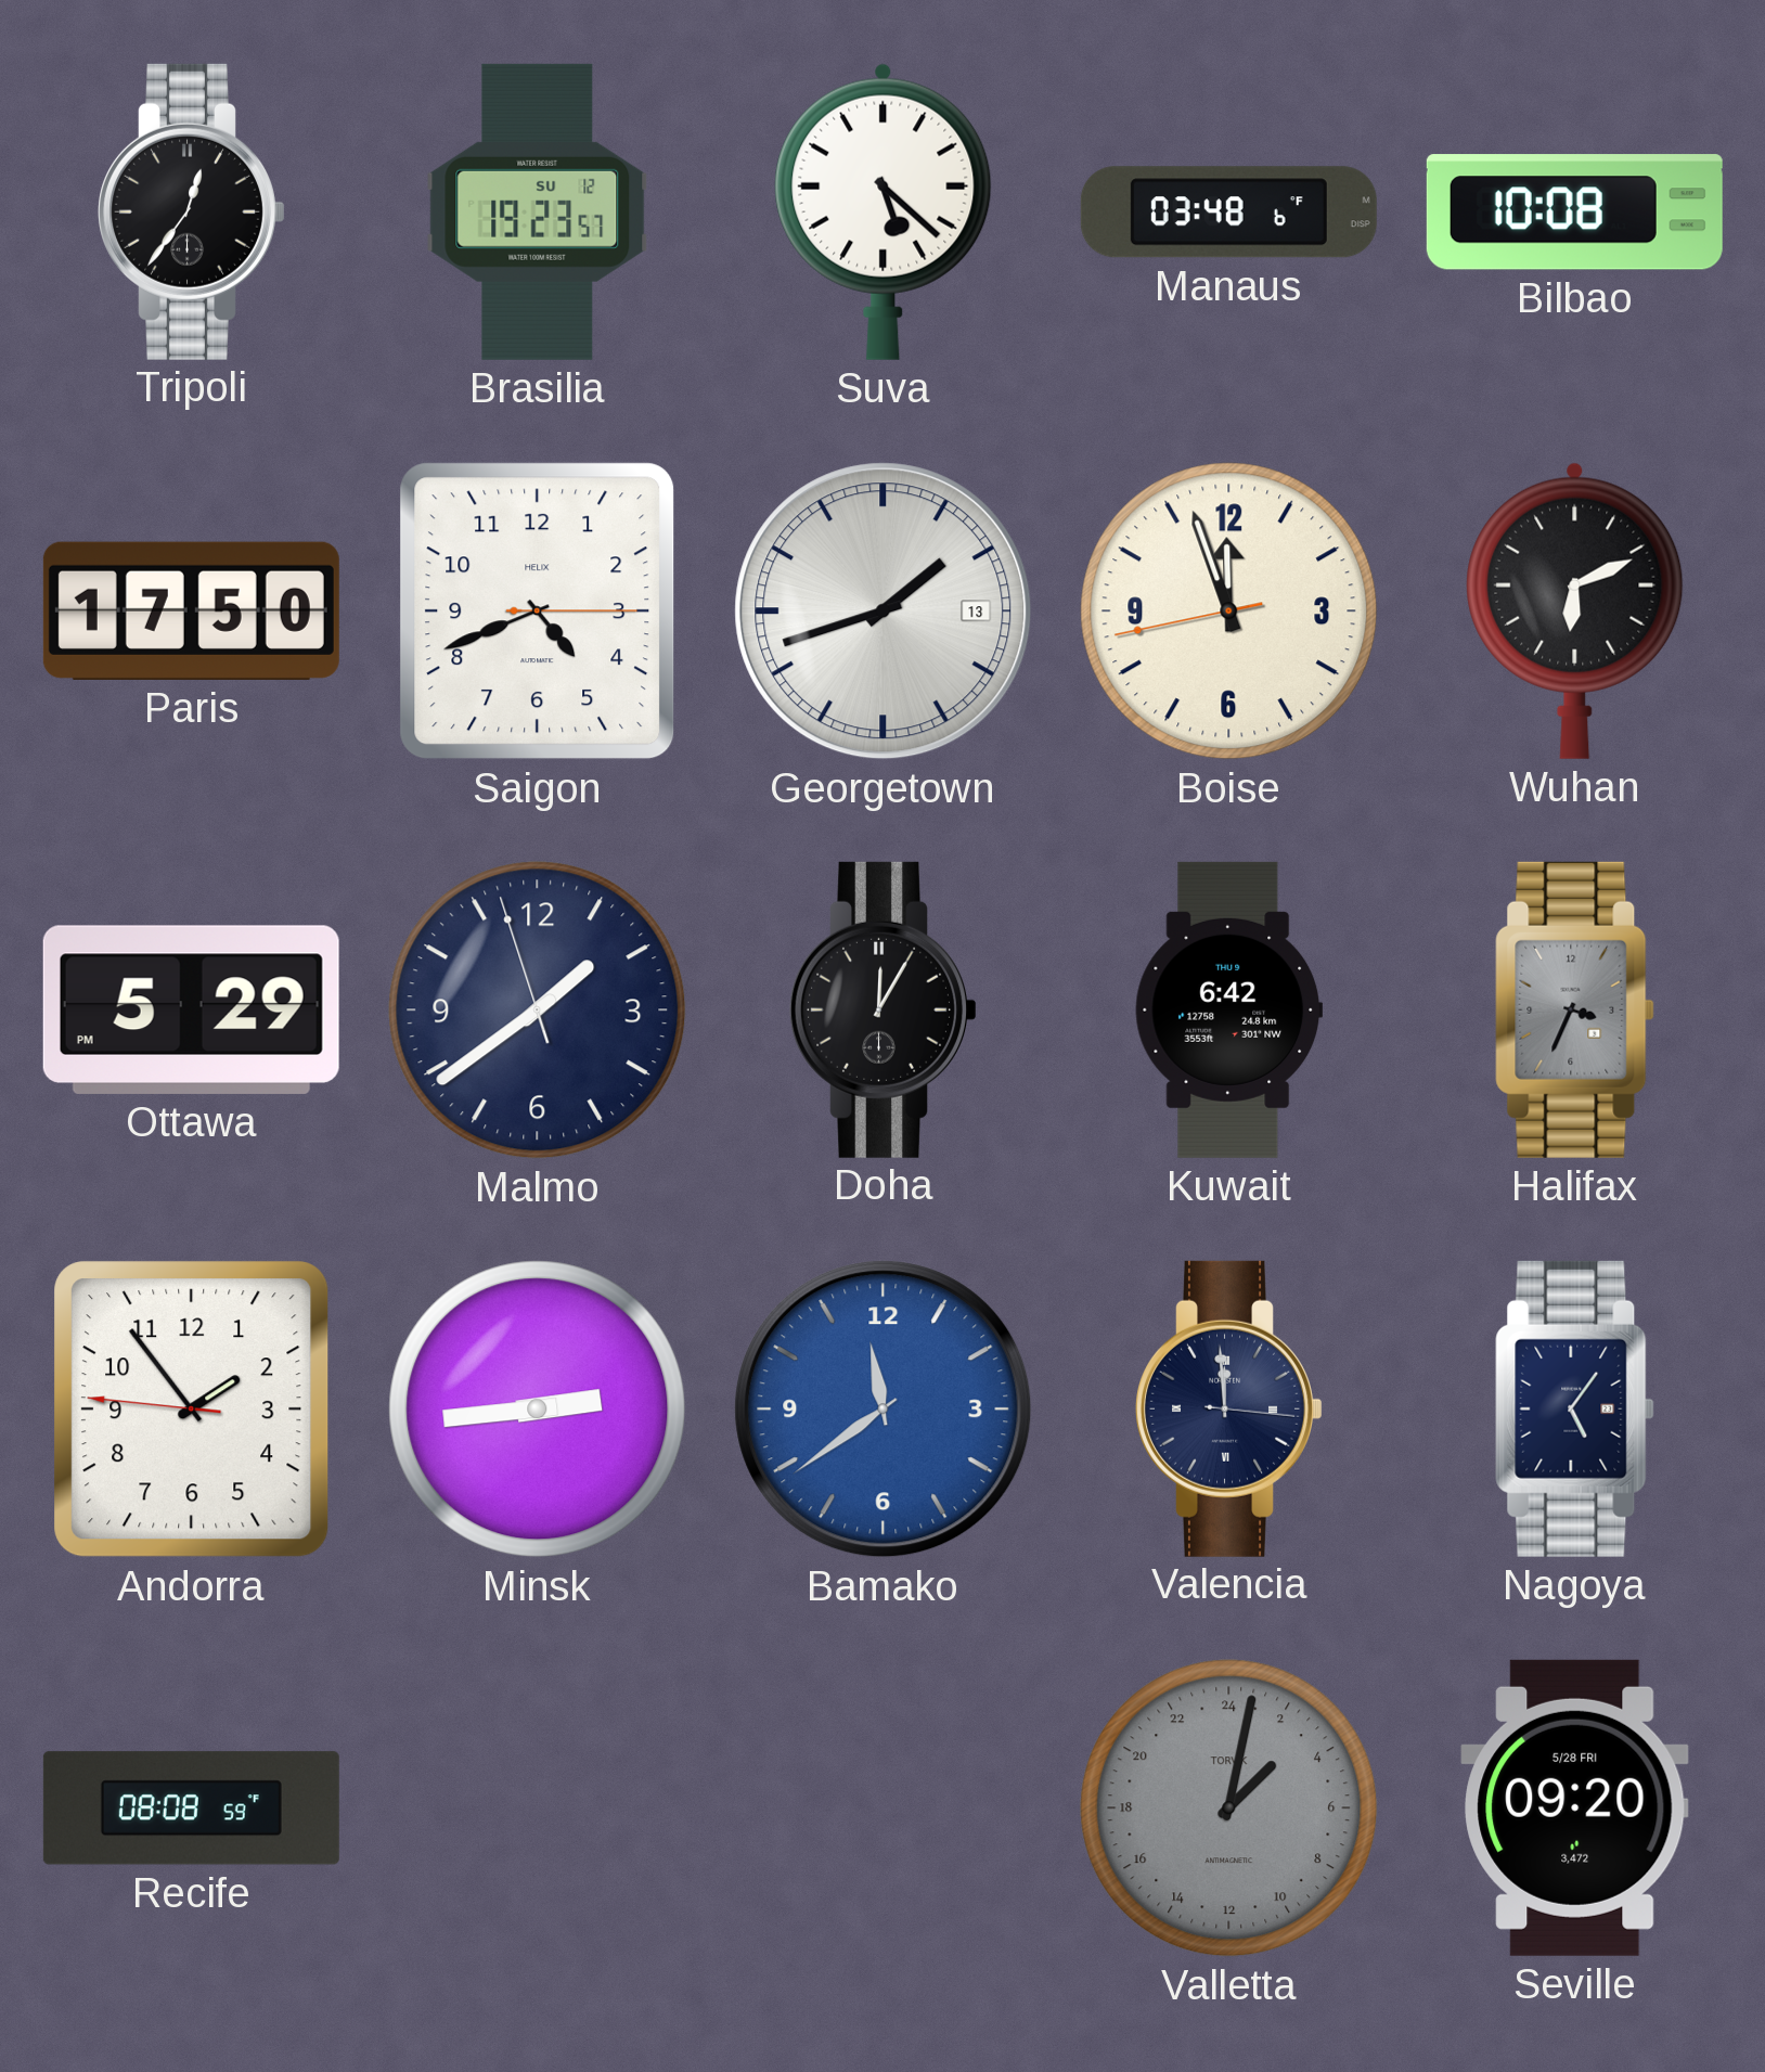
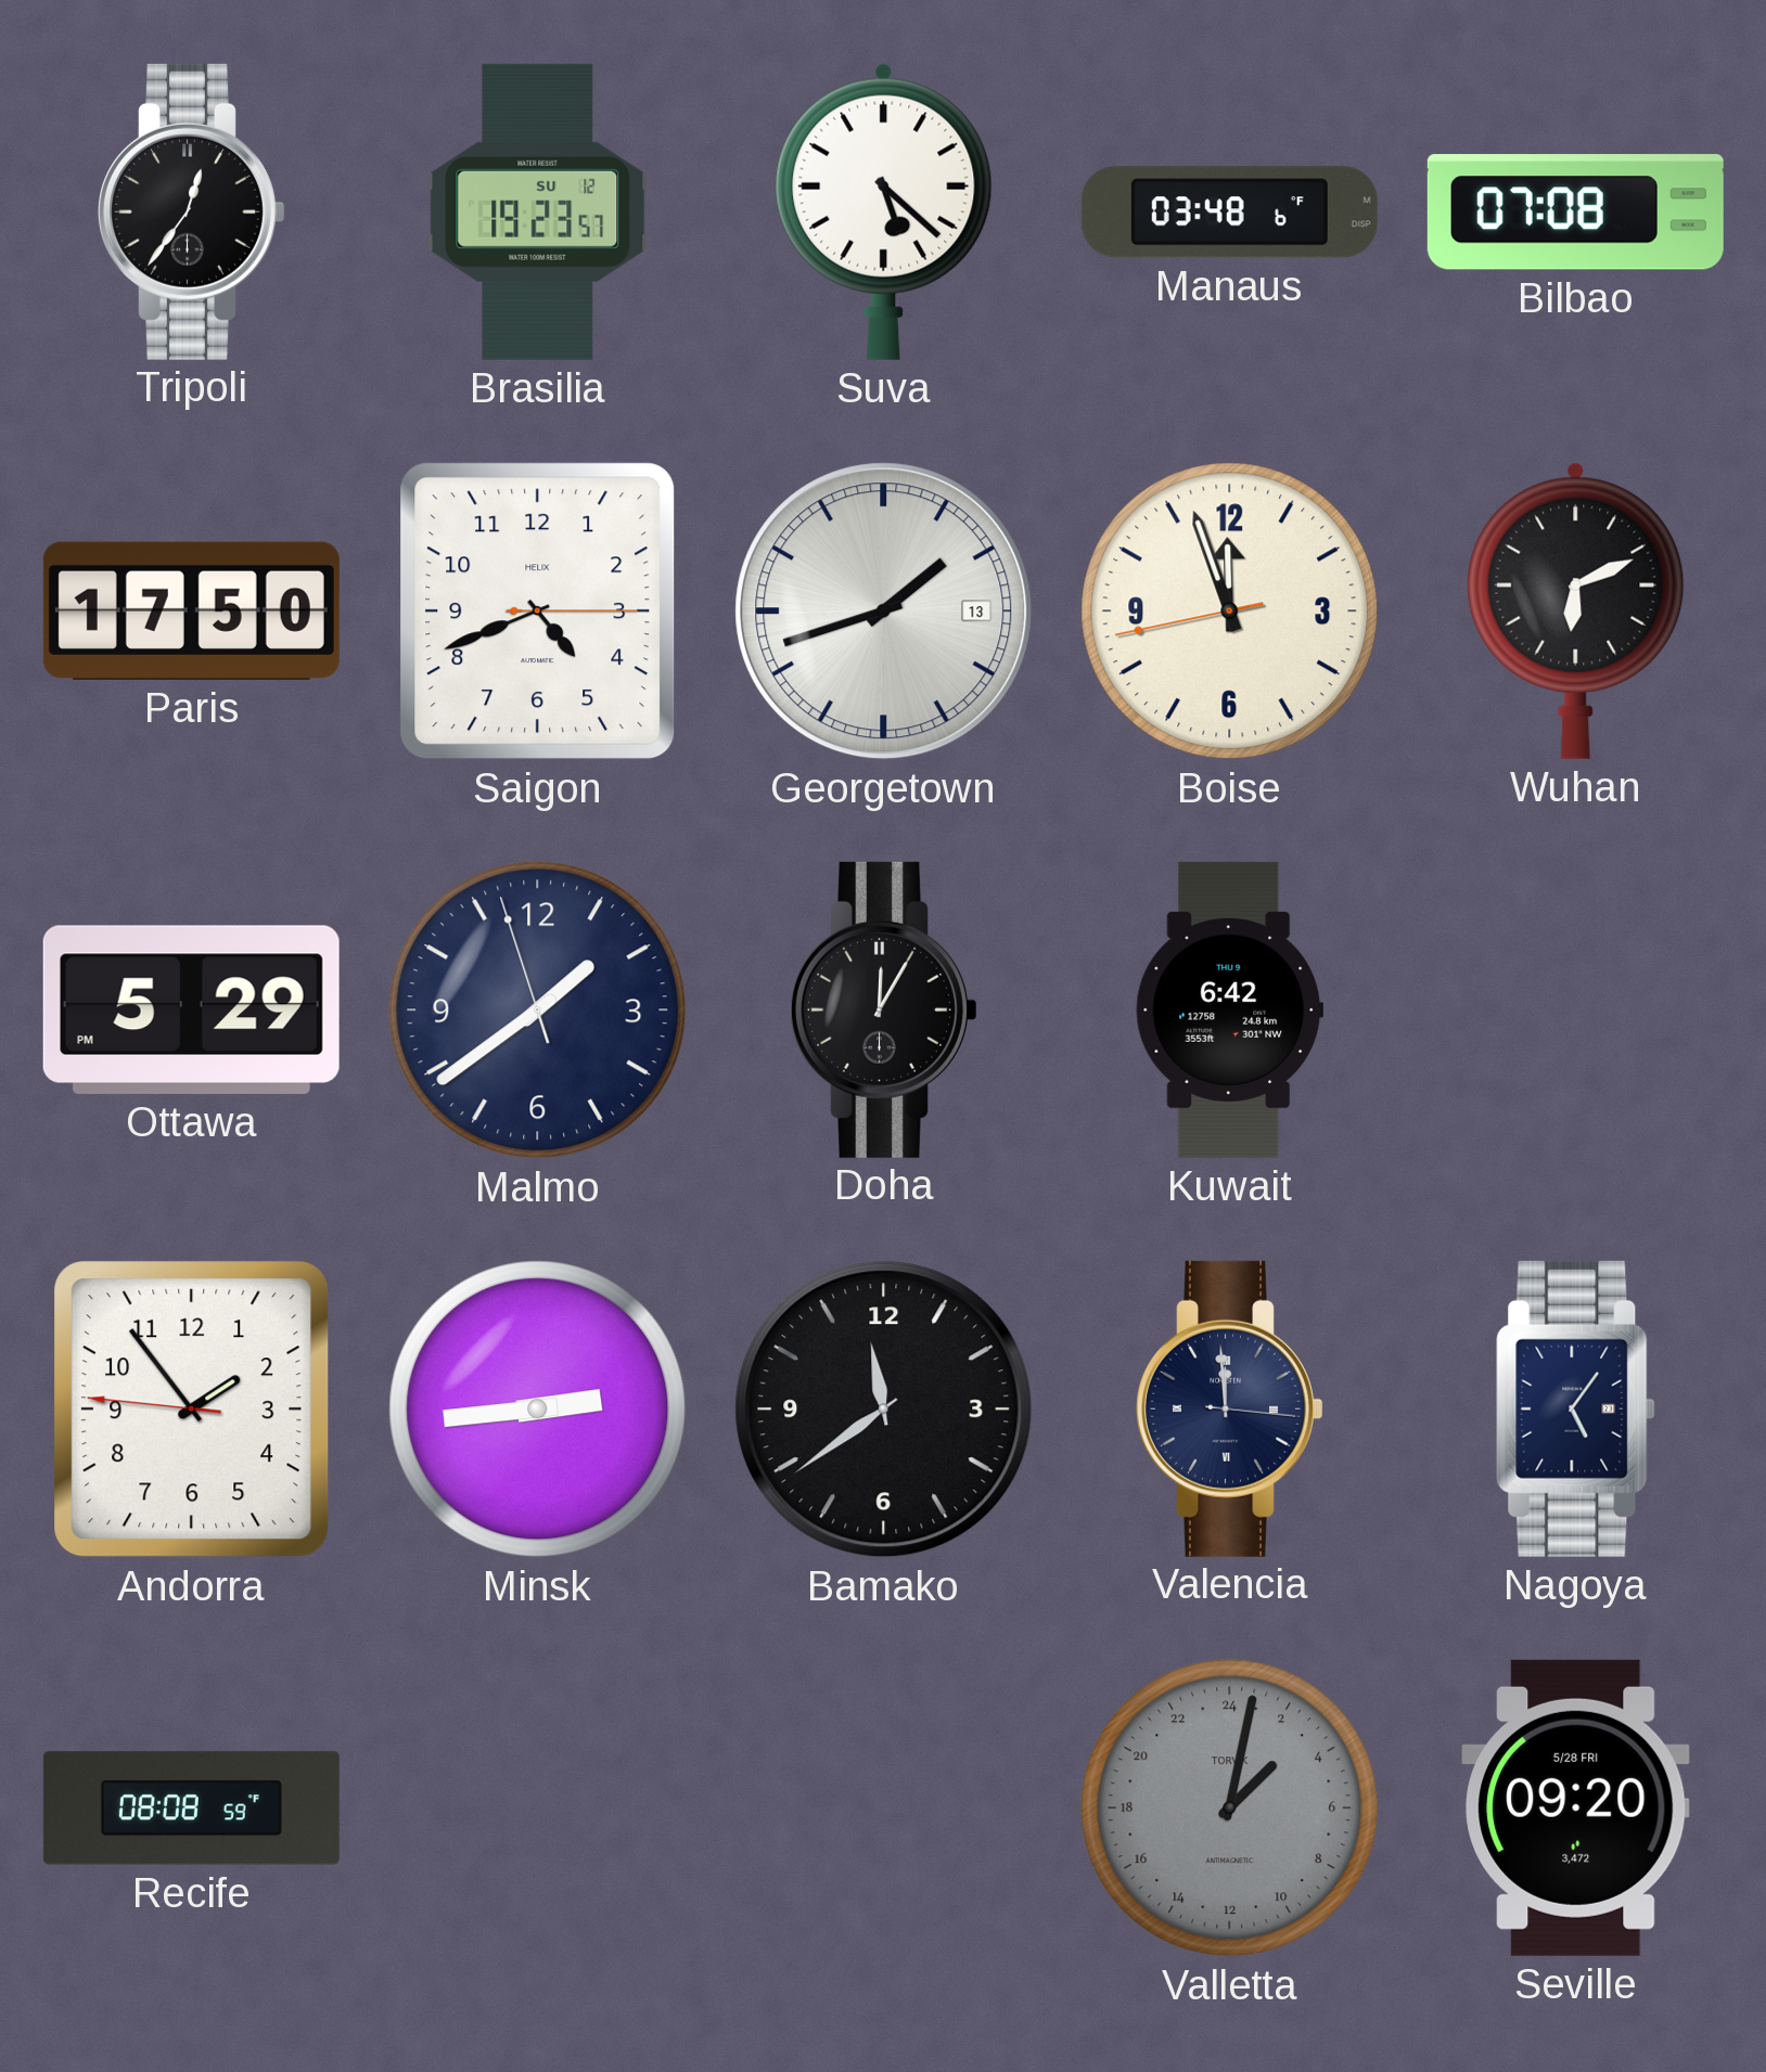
Bilbao: 10:08 -> 07:08 (1575, 213)
Halifax: 3:34 -> none (1575, 1009)
Bamako dial: blue -> black (884, 1410)
